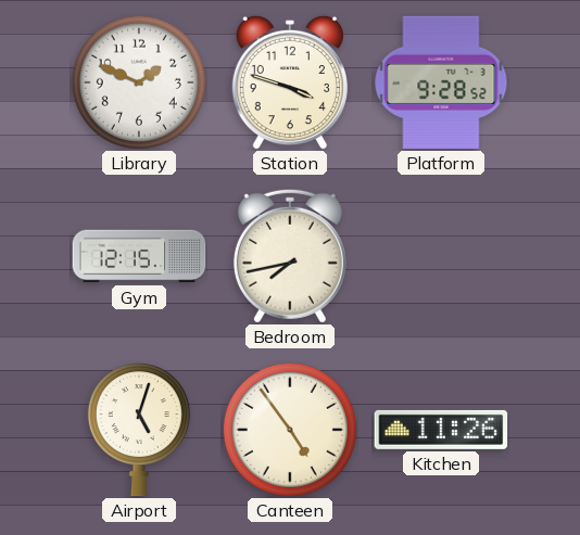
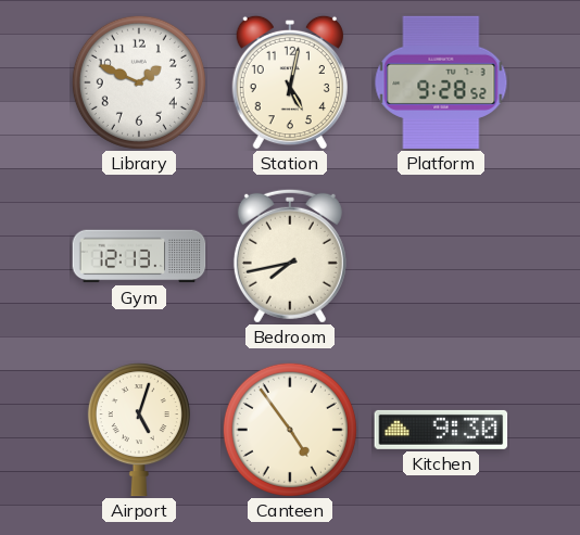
Station: 3:48 -> 5:02 (290, 82)
Gym: 12:15 -> 12:13 (139, 256)
Kitchen: 11:26 -> 9:30 (441, 430)
